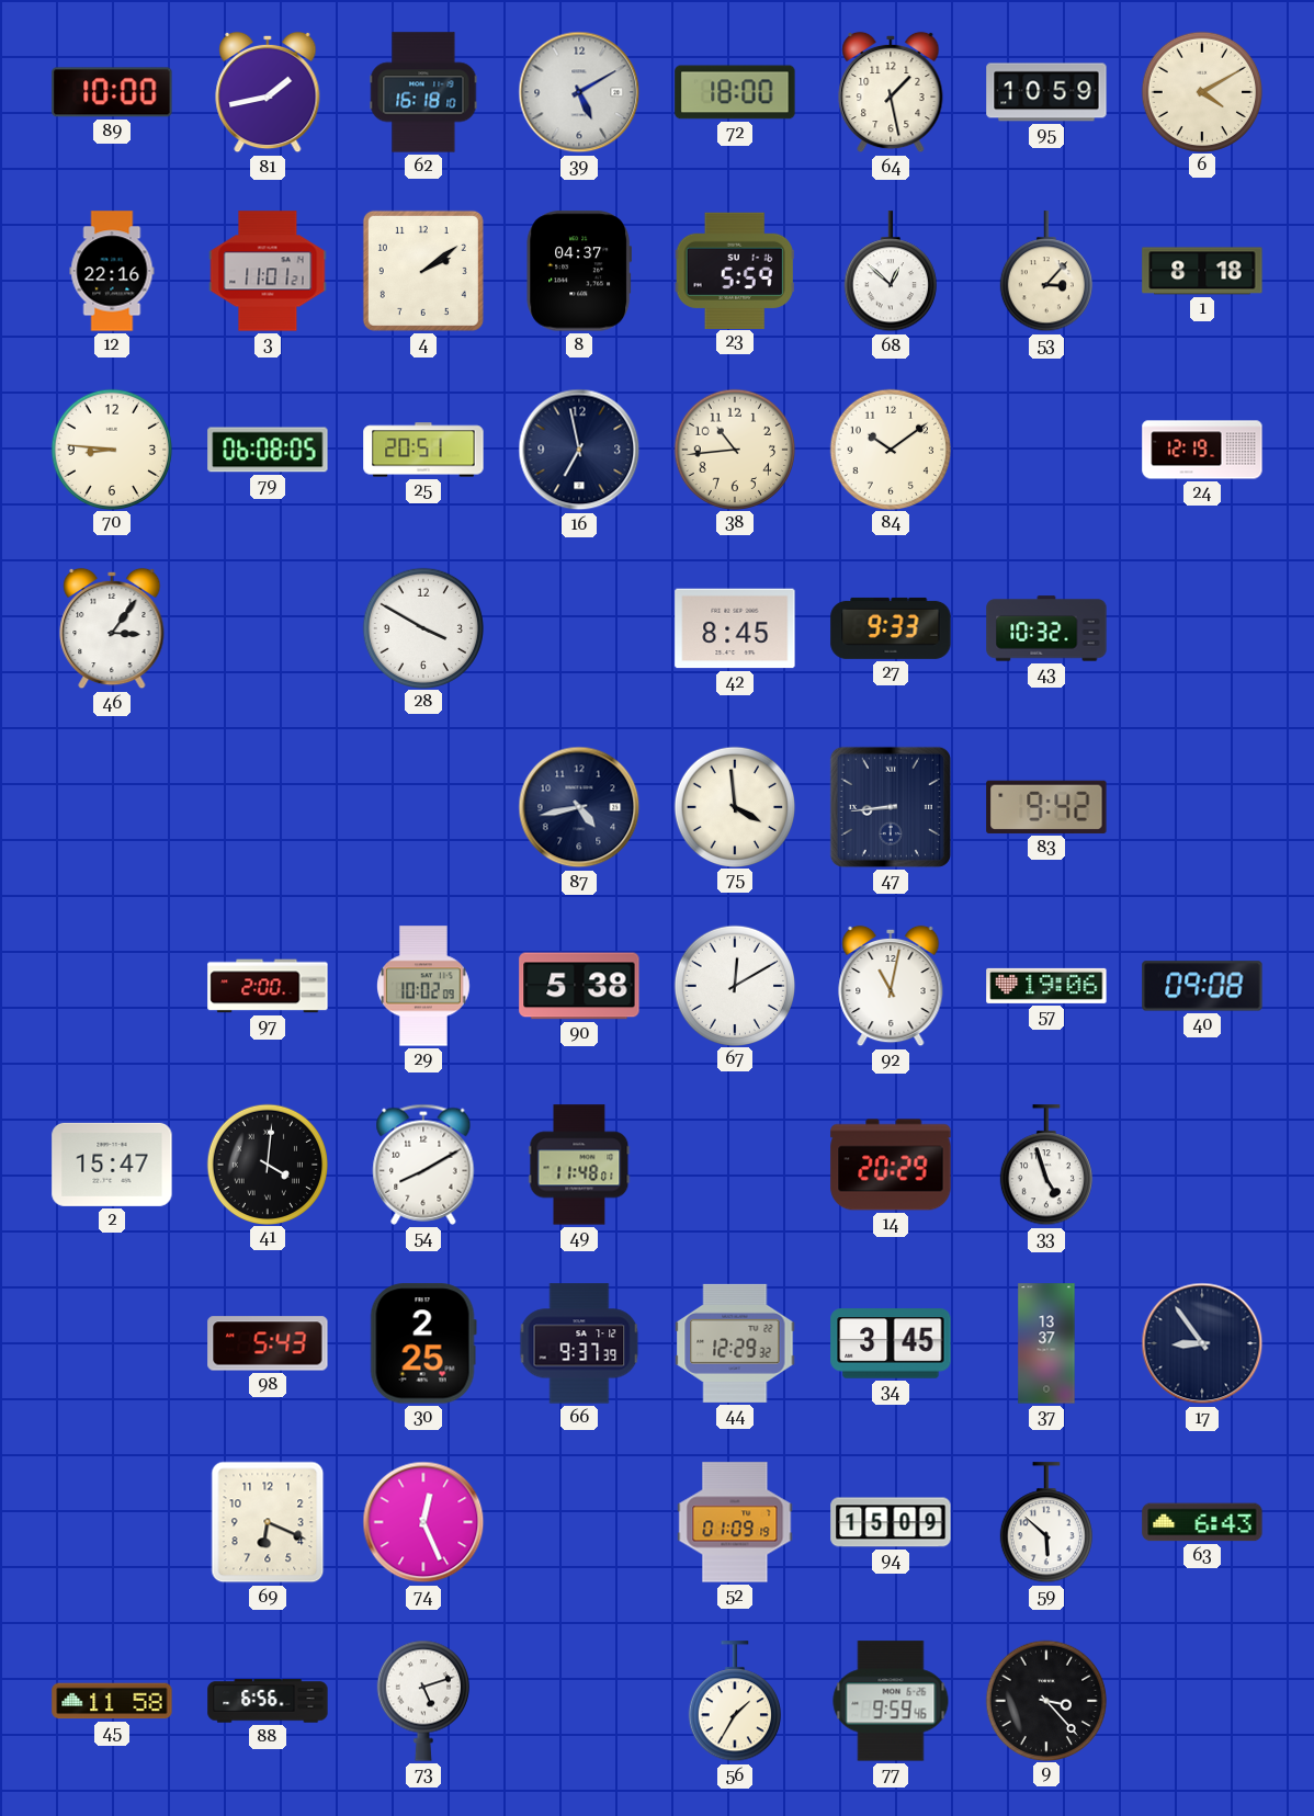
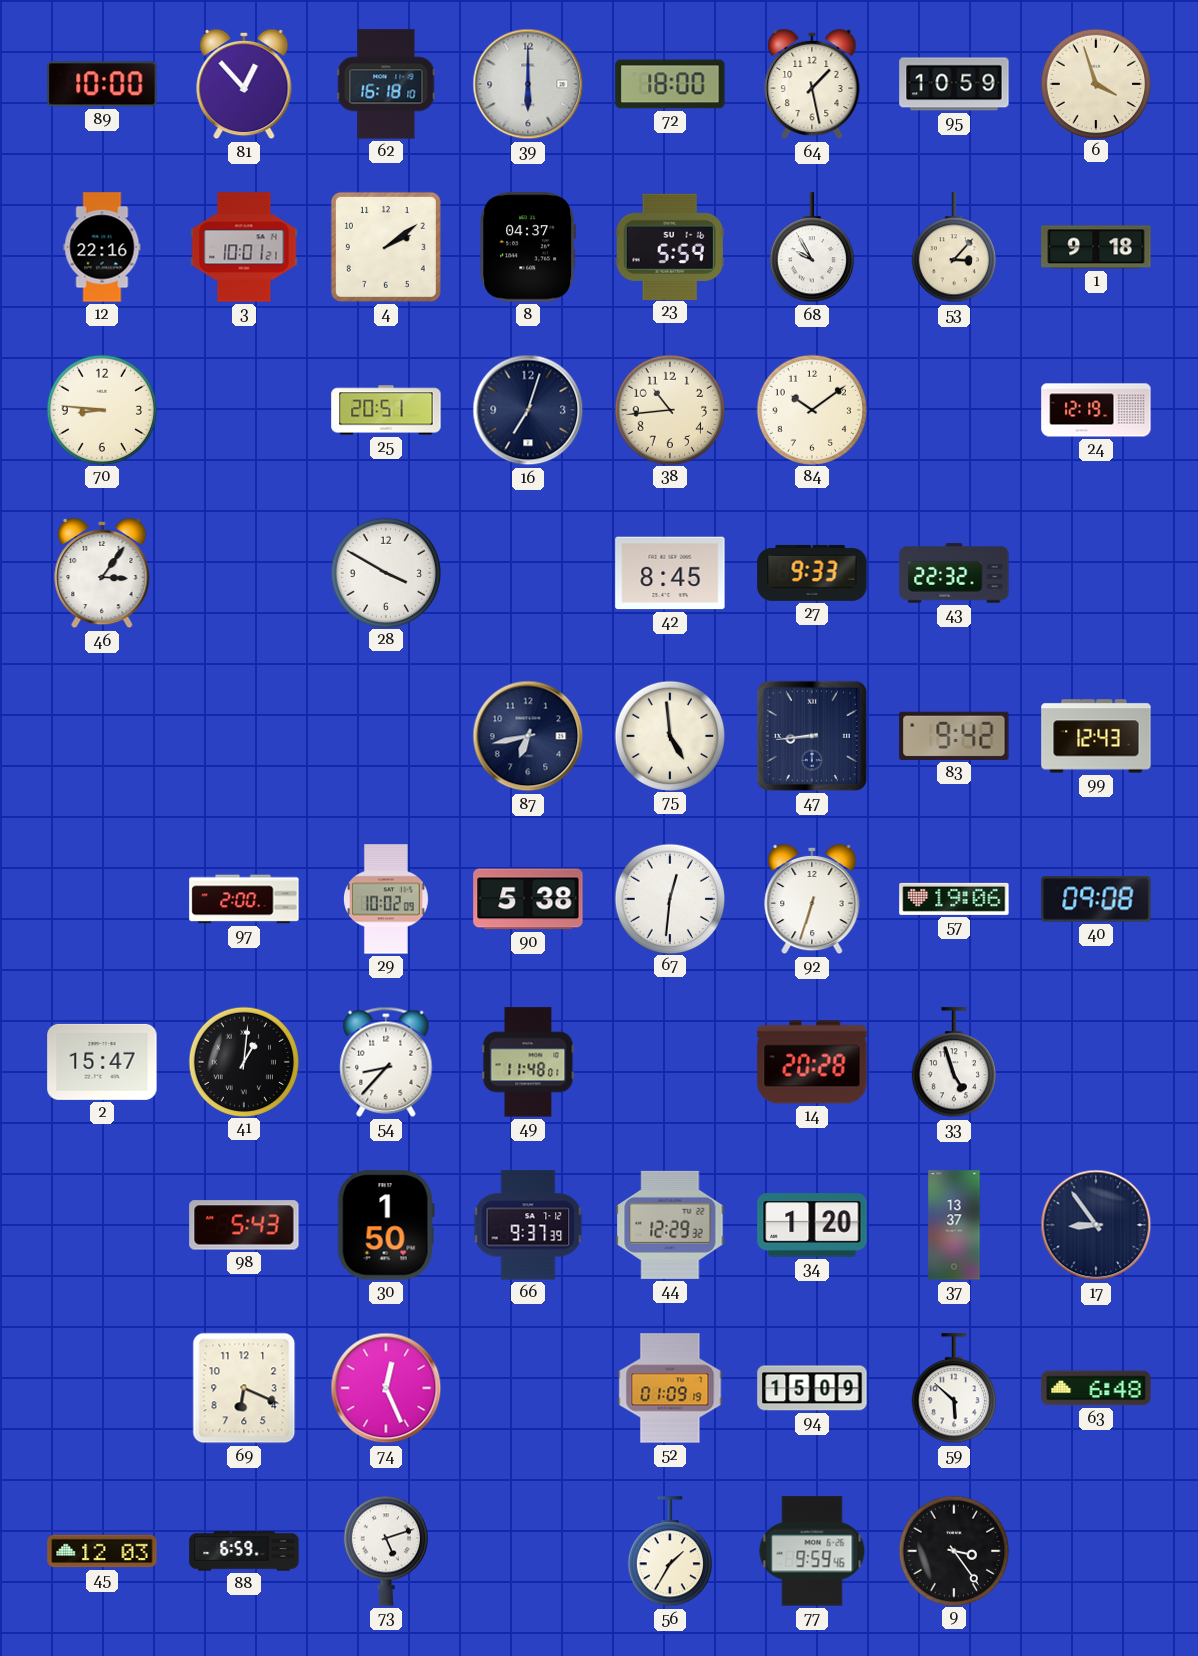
81: 1:43 -> 12:53 (244, 84)
39: 5:10 -> 6:00 (528, 84)
6: 4:10 -> 3:57 (1095, 83)
3: 11:01 -> 10:01 (244, 247)
68: 12:52 -> 9:55 (812, 248)
1: 8:18 -> 9:18 (1096, 247)
79: 06:08 -> none (268, 450)
16: 6:58 -> 7:03 (528, 410)
43: 10:32 -> 22:32 (954, 573)
87: 4:43 -> 6:43 (528, 736)
75: 3:59 -> 4:59 (669, 735)
99: none -> 12:43 (1096, 736)
67: 12:10 -> 12:31 (669, 898)
92: 11:02 -> 6:33 (812, 899)
41: 4:01 -> 1:01 (243, 1061)
54: 8:10 -> 8:37 (386, 1062)
14: 20:29 -> 20:28 (812, 1062)
30: 2:25 -> 1:50 (386, 1225)
34: 3:45 -> 1:20 (812, 1225)
63: 6:43 -> 6:48 (1096, 1388)
45: 11:58 -> 12:03 (102, 1551)
88: 6:56 -> 6:59 (244, 1551)
9: 3:23 -> 3:24 (953, 1550)
